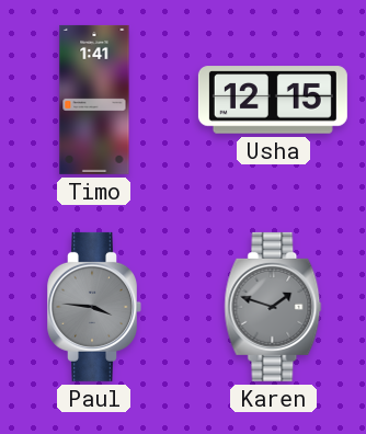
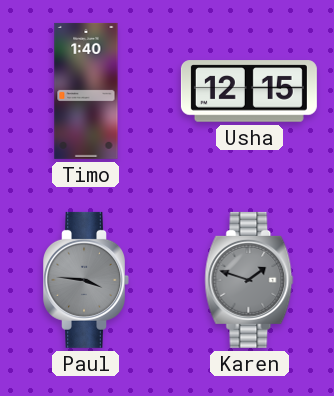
Timo: 1:41 -> 1:40 (86, 91)
